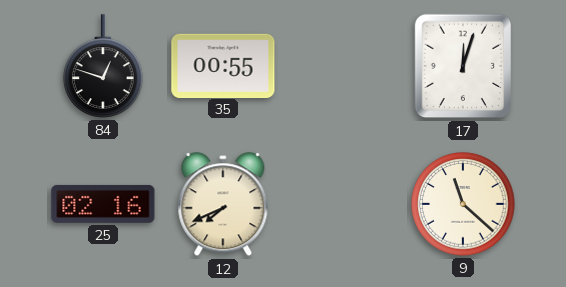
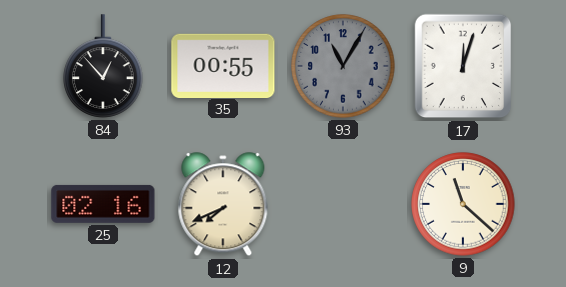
84: 12:48 -> 12:53 (103, 66)
93: none -> 11:05 (343, 66)
